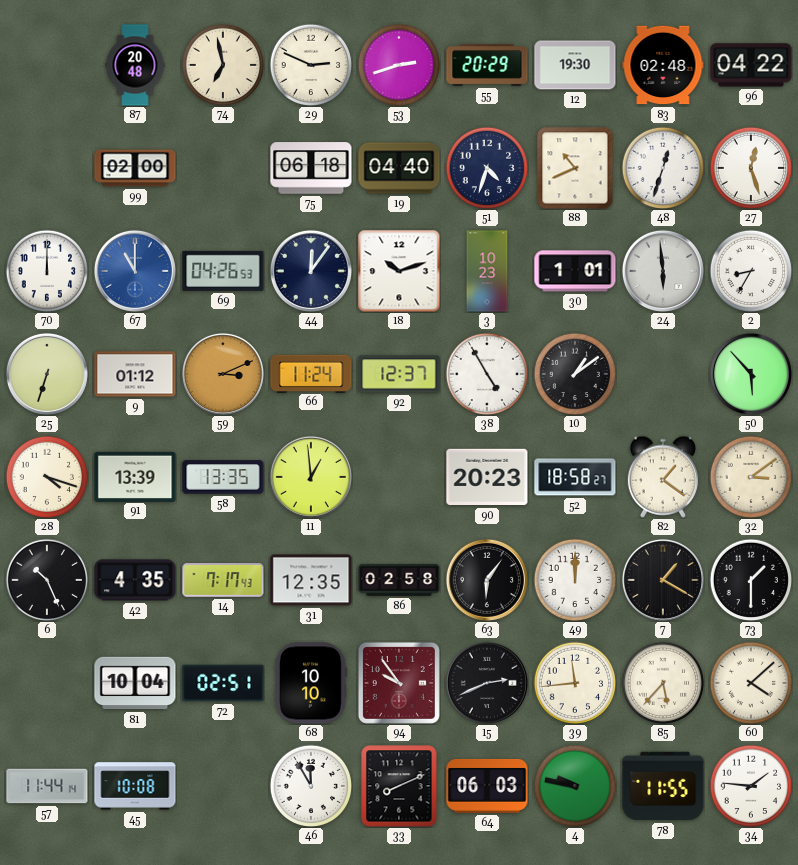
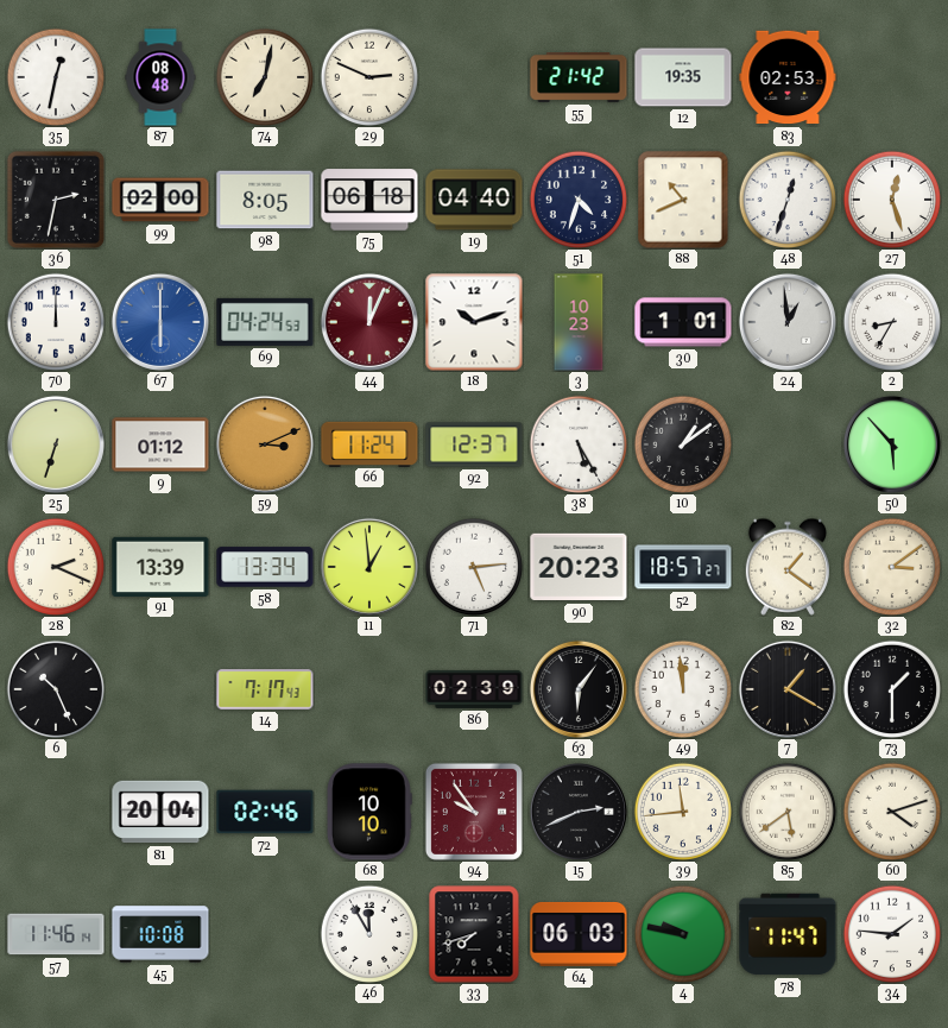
35: none -> 12:32 (56, 77)
87: 20:48 -> 08:48 (160, 77)
74: 6:58 -> 7:02 (265, 77)
53: 2:42 -> none (399, 65)
55: 20:29 -> 21:42 (579, 78)
12: 19:30 -> 19:35 (683, 77)
83: 02:48 -> 02:53 (788, 77)
96: 04:22 -> none (751, 65)
36: none -> 2:32 (56, 200)
98: none -> 8:05 (265, 200)
67: 11:00 -> 6:00 (160, 322)
69: 04:26 -> 04:24 (265, 322)
44: 12:06 -> 12:04 (369, 322)
44 dial: navy -> burgundy (369, 322)
24: 5:59 -> 12:59 (788, 322)
38: 4:55 -> 5:25 (579, 444)
28: 4:18 -> 2:19 (56, 567)
58: 13:35 -> 13:34 (265, 567)
71: none -> 5:14 (474, 567)
52: 18:58 -> 18:57 (683, 567)
42: 4:35 -> none (135, 580)
31: 12:35 -> none (311, 580)
86: 02:58 -> 02:39 (474, 689)
49: 12:00 -> 11:59 (683, 689)
81: 10:04 -> 20:04 (160, 812)
72: 02:51 -> 02:46 (265, 812)
85: 5:37 -> 5:39 (788, 812)
60: 4:08 -> 4:12 (892, 812)
57: 11:44 -> 11:46 (56, 934)
33: 8:11 -> 7:42 (474, 934)
78: 11:55 -> 11:47 (788, 934)
